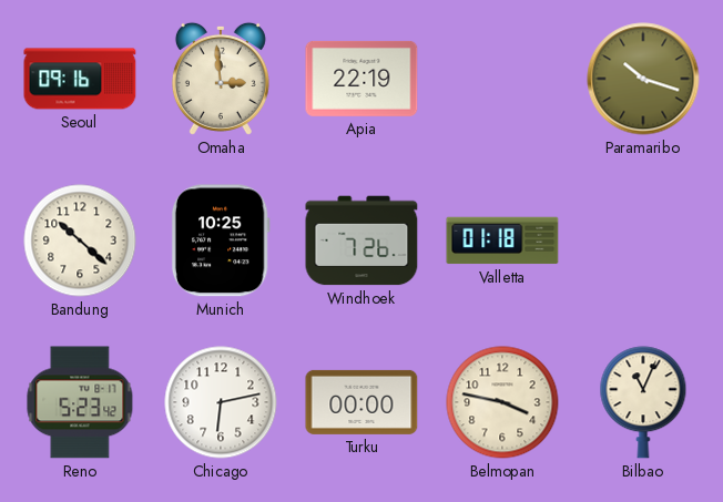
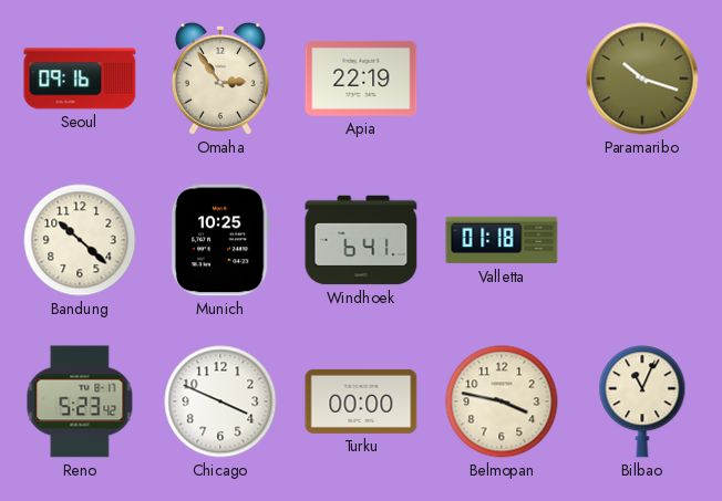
Omaha: 2:59 -> 2:54 (220, 79)
Windhoek: 7:26 -> 6:41 (361, 240)
Chicago: 6:13 -> 3:49 (220, 401)
